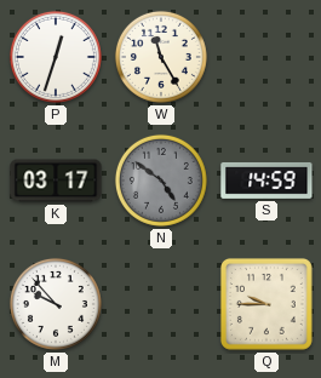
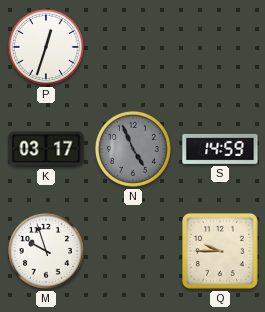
W: 11:25 -> none (161, 57)
N: 4:51 -> 4:56 (133, 149)
M: 9:53 -> 9:57 (46, 251)
